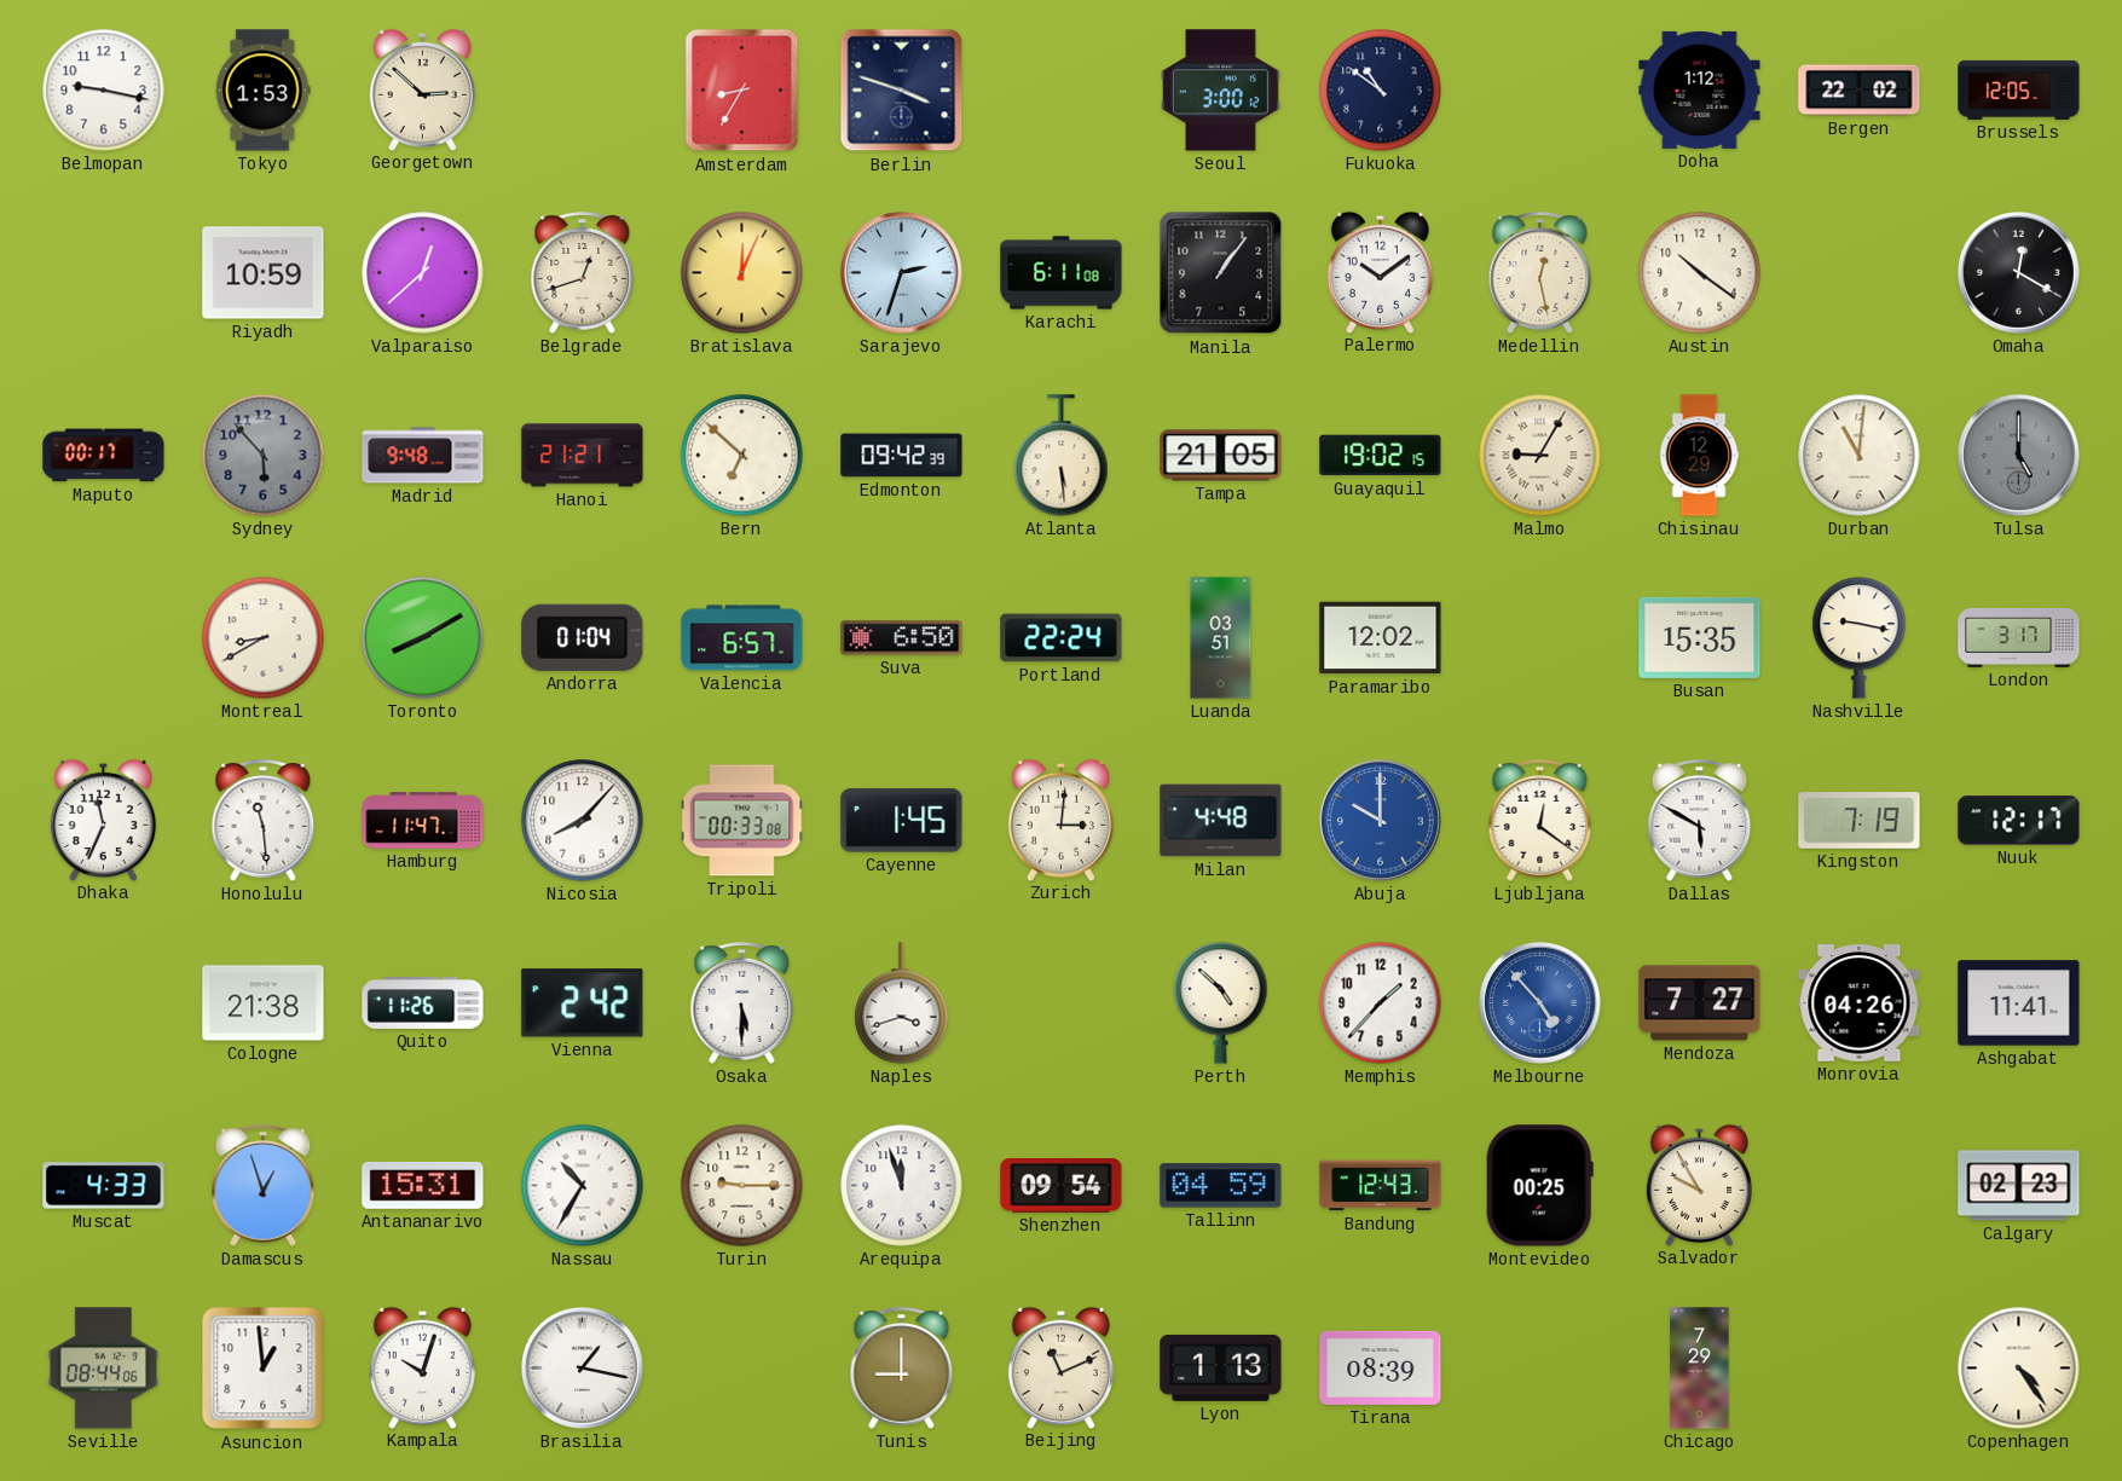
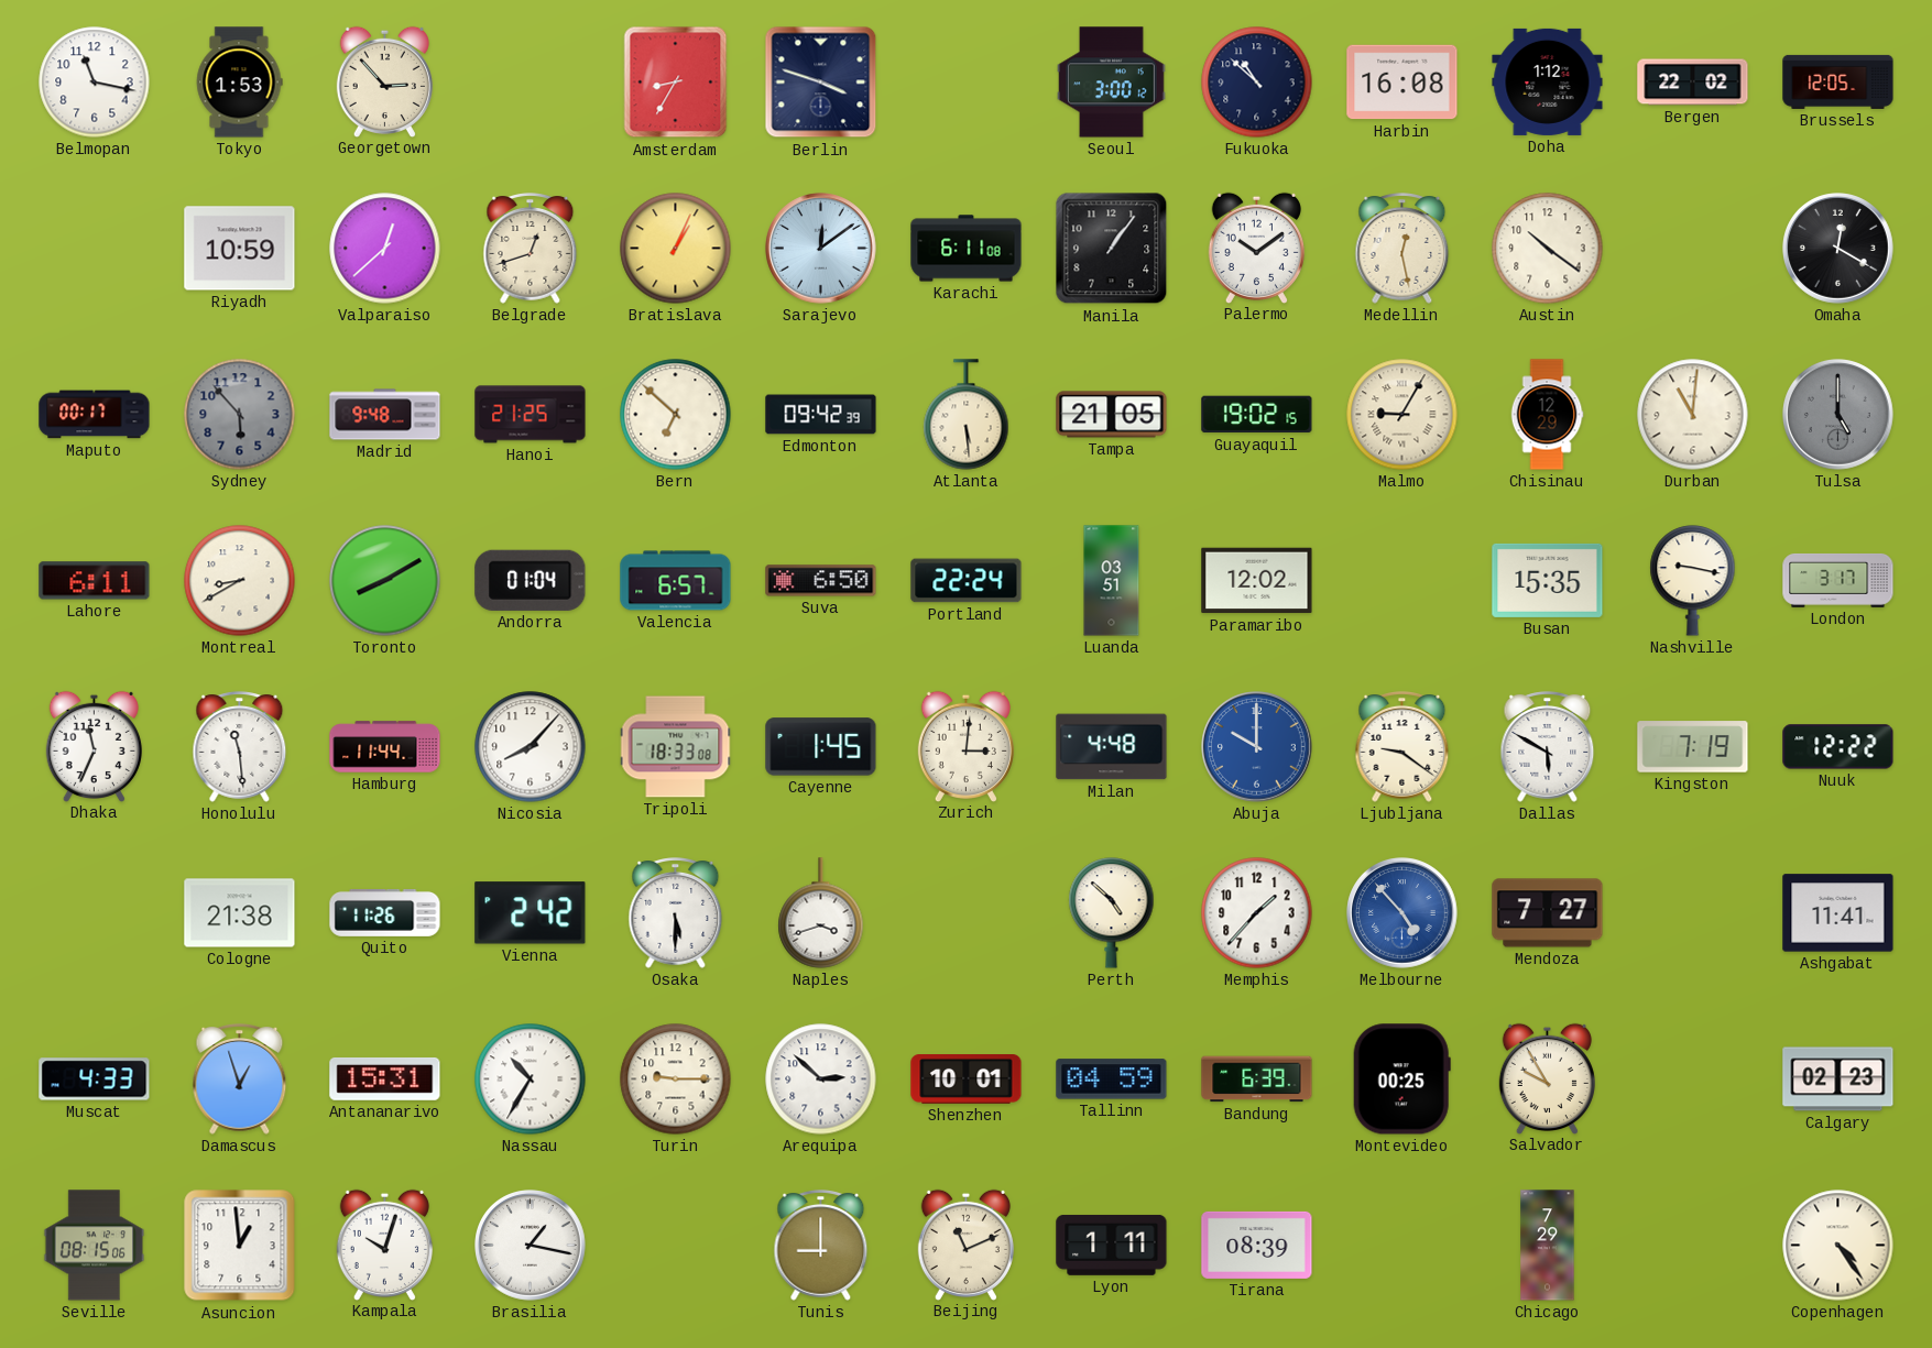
Belmopan: 9:17 -> 11:17 (95, 83)
Georgetown: 2:52 -> 2:53 (384, 81)
Fukuoka: 10:51 -> 10:52 (1257, 83)
Harbin: none -> 16:08 (1402, 83)
Bratislava: 12:04 -> 1:04 (676, 249)
Sarajevo: 2:33 -> 12:09 (821, 249)
Hanoi: 21:21 -> 21:25 (531, 415)
Lahore: none -> 6:11 (95, 581)
Hamburg: 11:47 -> 11:44 (385, 747)
Tripoli: 00:33 -> 18:33 (676, 747)
Ljubljana: 12:21 -> 9:21 (1402, 747)
Nuuk: 12:17 -> 12:22 (1838, 747)
Monrovia: 04:26 -> none (1860, 1003)
Arequipa: 11:57 -> 2:52 (821, 1080)
Shenzhen: 09:54 -> 10:01 (967, 1080)
Bandung: 12:43 -> 6:39 (1257, 1080)
Seville: 08:44 -> 08:15 (95, 1246)
Lyon: 1:13 -> 1:11 (1112, 1245)
